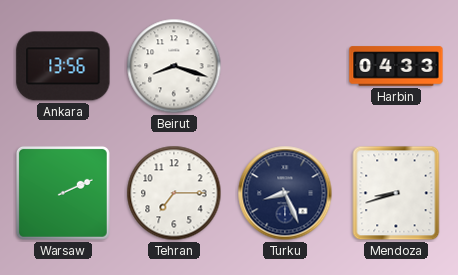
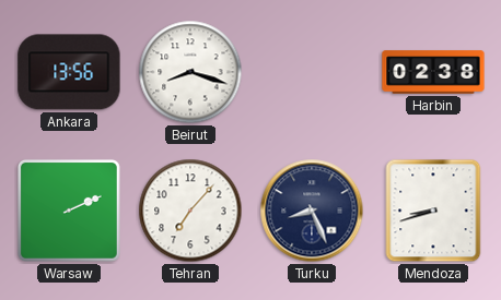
Harbin: 04:33 -> 02:38 (433, 72)
Tehran: 7:15 -> 7:07 (190, 211)
